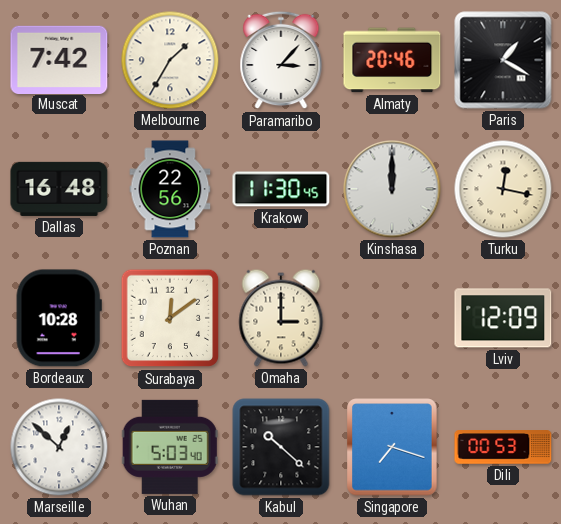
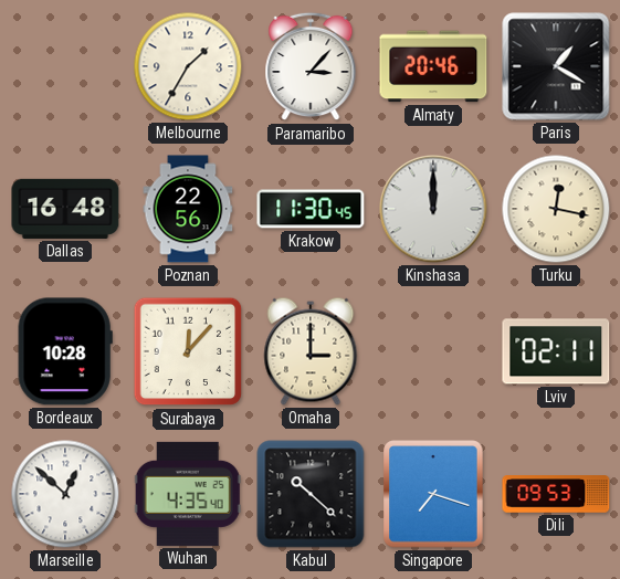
Muscat: 7:42 -> none (59, 59)
Surabaya: 12:09 -> 12:07 (188, 351)
Lviv: 12:09 -> 02:11 (556, 351)
Wuhan: 5:03 -> 4:35 (188, 494)
Dili: 00:53 -> 09:53 (556, 494)
